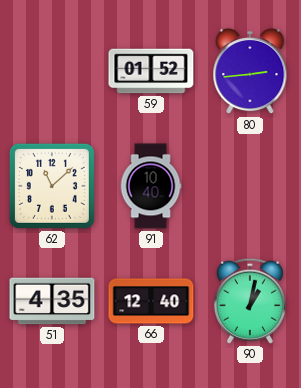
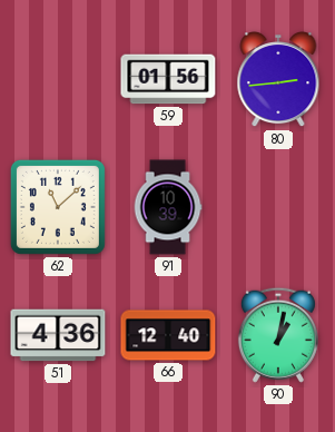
59: 01:52 -> 01:56 (168, 79)
91: 10:40 -> 10:39 (168, 207)
51: 4:35 -> 4:36 (58, 335)
